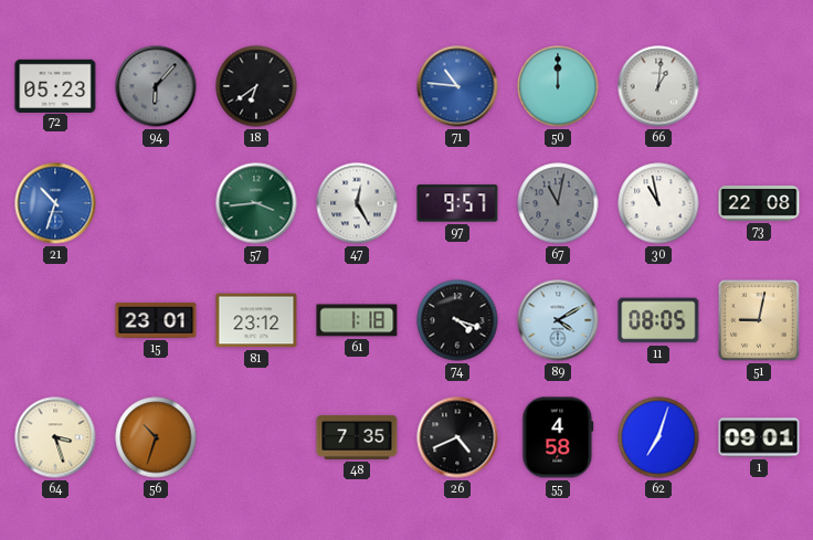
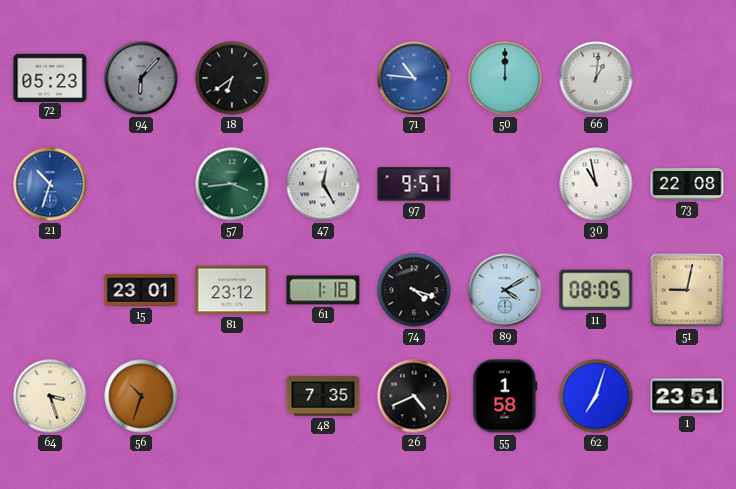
67: 11:02 -> none (558, 203)
55: 4:58 -> 1:58 (505, 396)
1: 09:01 -> 23:51 (687, 396)
